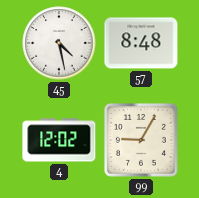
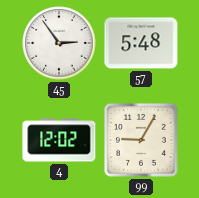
45: 4:28 -> 2:54 (59, 43)
57: 8:48 -> 5:48 (141, 43)
